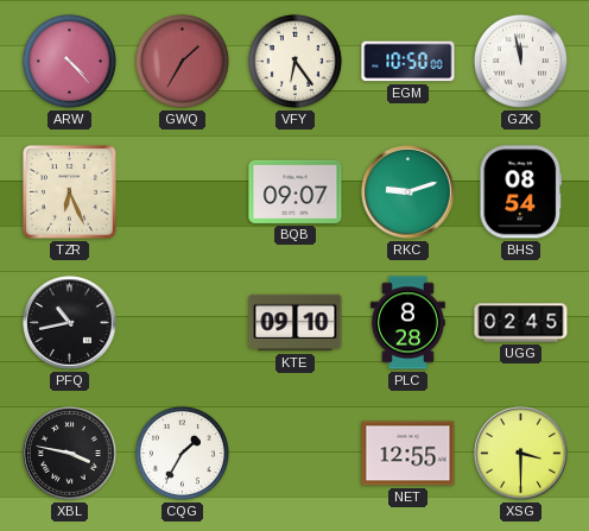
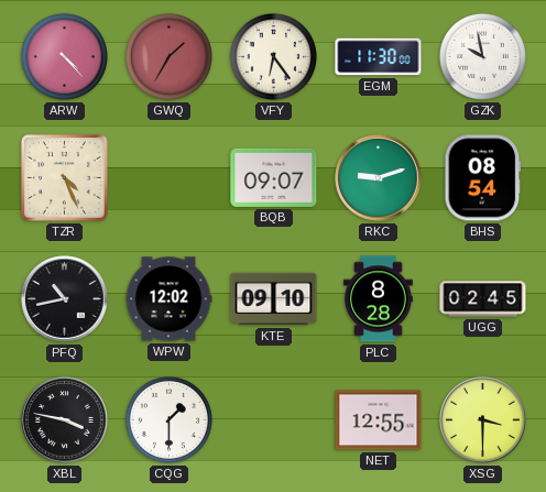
EGM: 10:50 -> 11:30 (379, 57)
GZK: 11:58 -> 9:58 (482, 56)
TZR: 6:26 -> 4:26 (65, 178)
WPW: none -> 12:02 (168, 299)
CQG: 1:35 -> 1:30 (168, 419)
